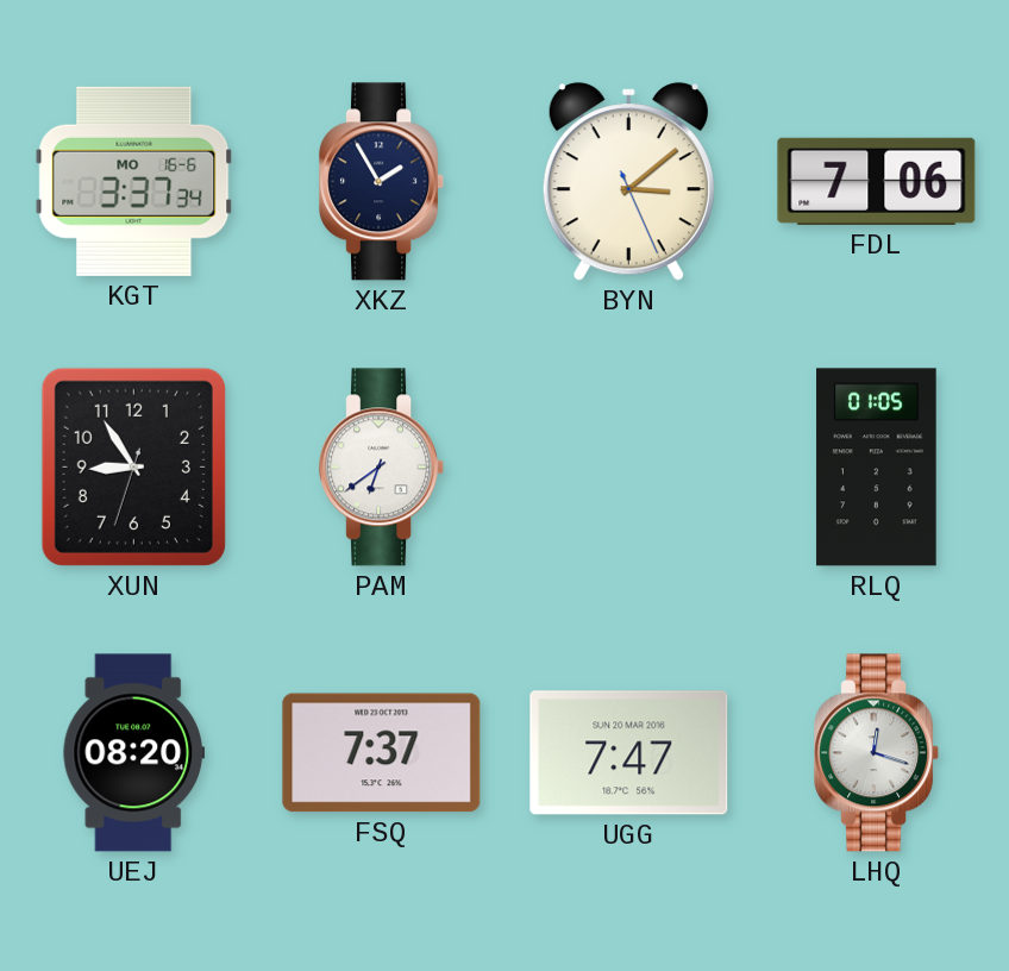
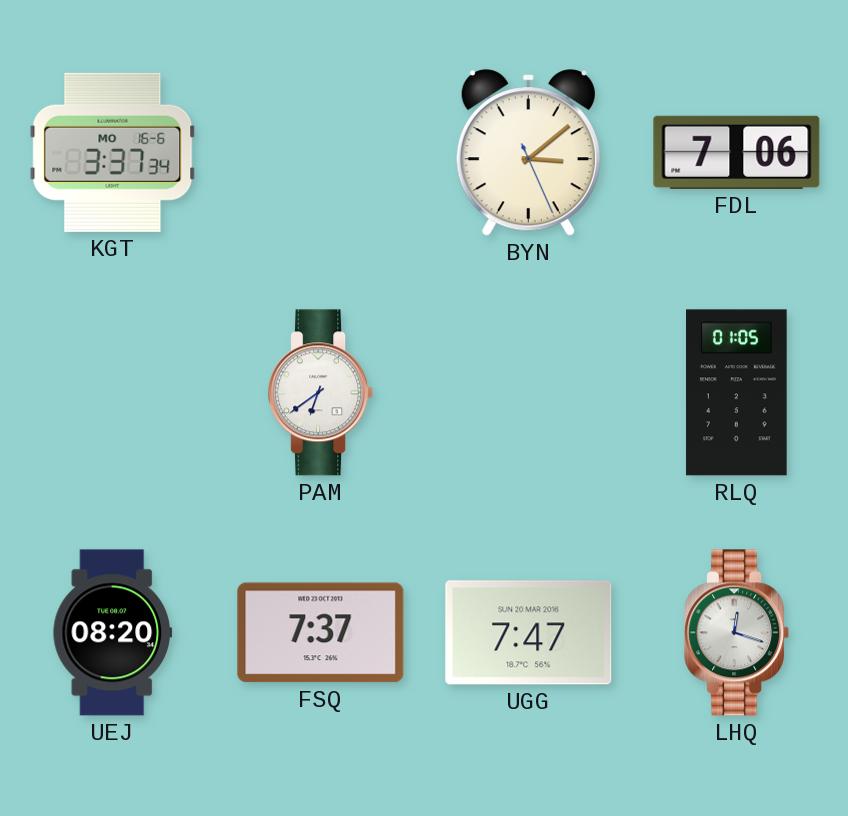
XKZ: 1:55 -> none (382, 182)
XUN: 8:54 -> none (133, 466)
